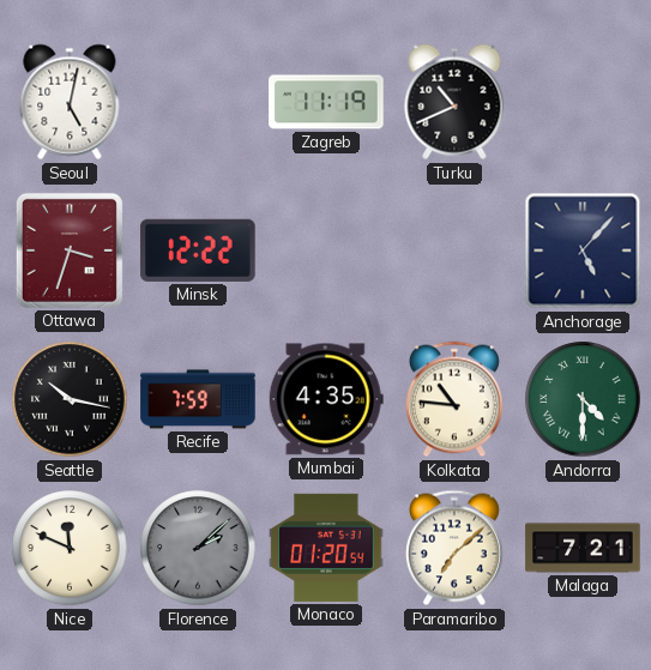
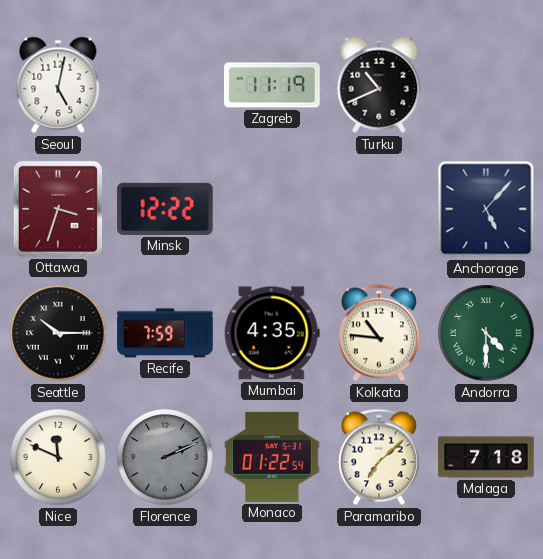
Seattle: 10:17 -> 10:15 (58, 333)
Florence: 2:08 -> 2:11 (165, 457)
Monaco: 01:20 -> 01:22 (272, 457)
Malaga: 7:21 -> 7:18 (486, 457)
